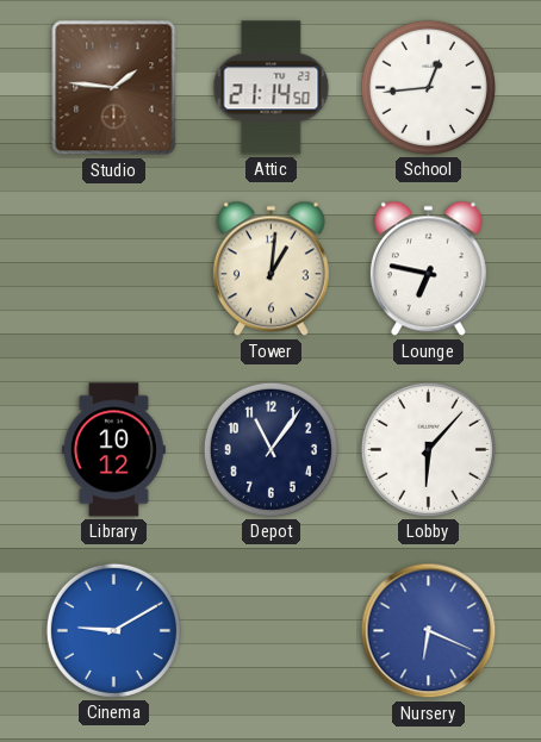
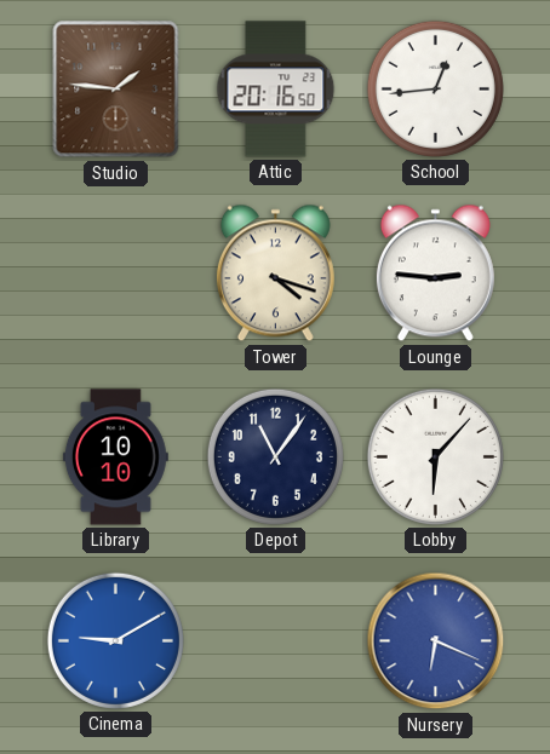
Attic: 21:14 -> 20:16 (276, 90)
Tower: 1:01 -> 4:18 (275, 274)
Lounge: 6:47 -> 2:46 (435, 274)
Library: 10:12 -> 10:10 (115, 457)
